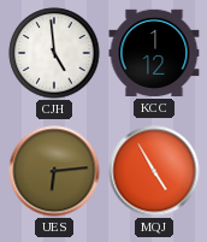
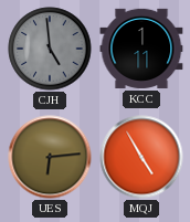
CJH dial: white -> grey (50, 49)
KCC: 1:12 -> 1:11 (141, 49)
